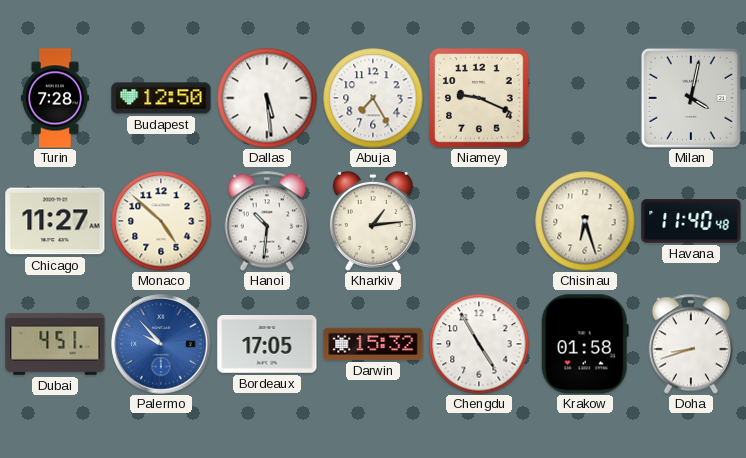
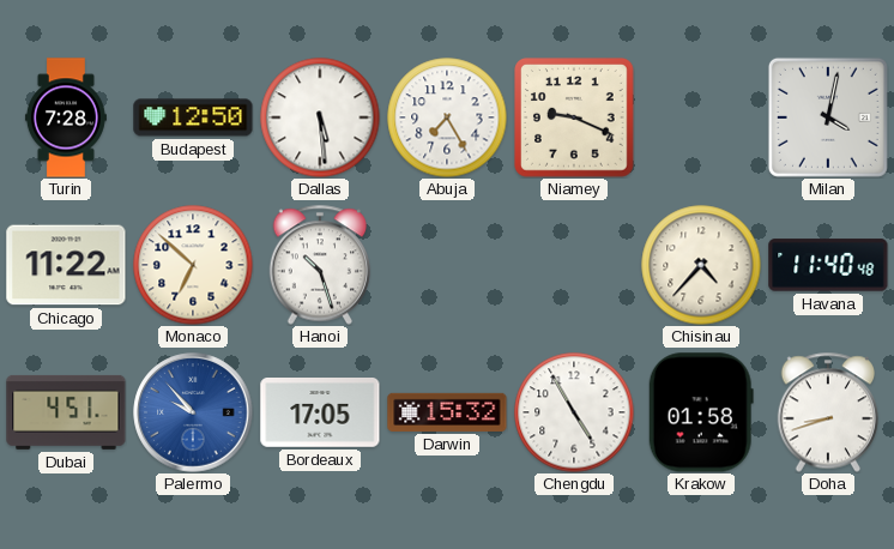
Chicago: 11:27 -> 11:22 (66, 265)
Monaco: 4:52 -> 6:52 (193, 265)
Hanoi: 10:31 -> 10:27 (319, 265)
Kharkiv: 1:14 -> none (373, 221)
Chisinau: 6:27 -> 4:37 (701, 265)
